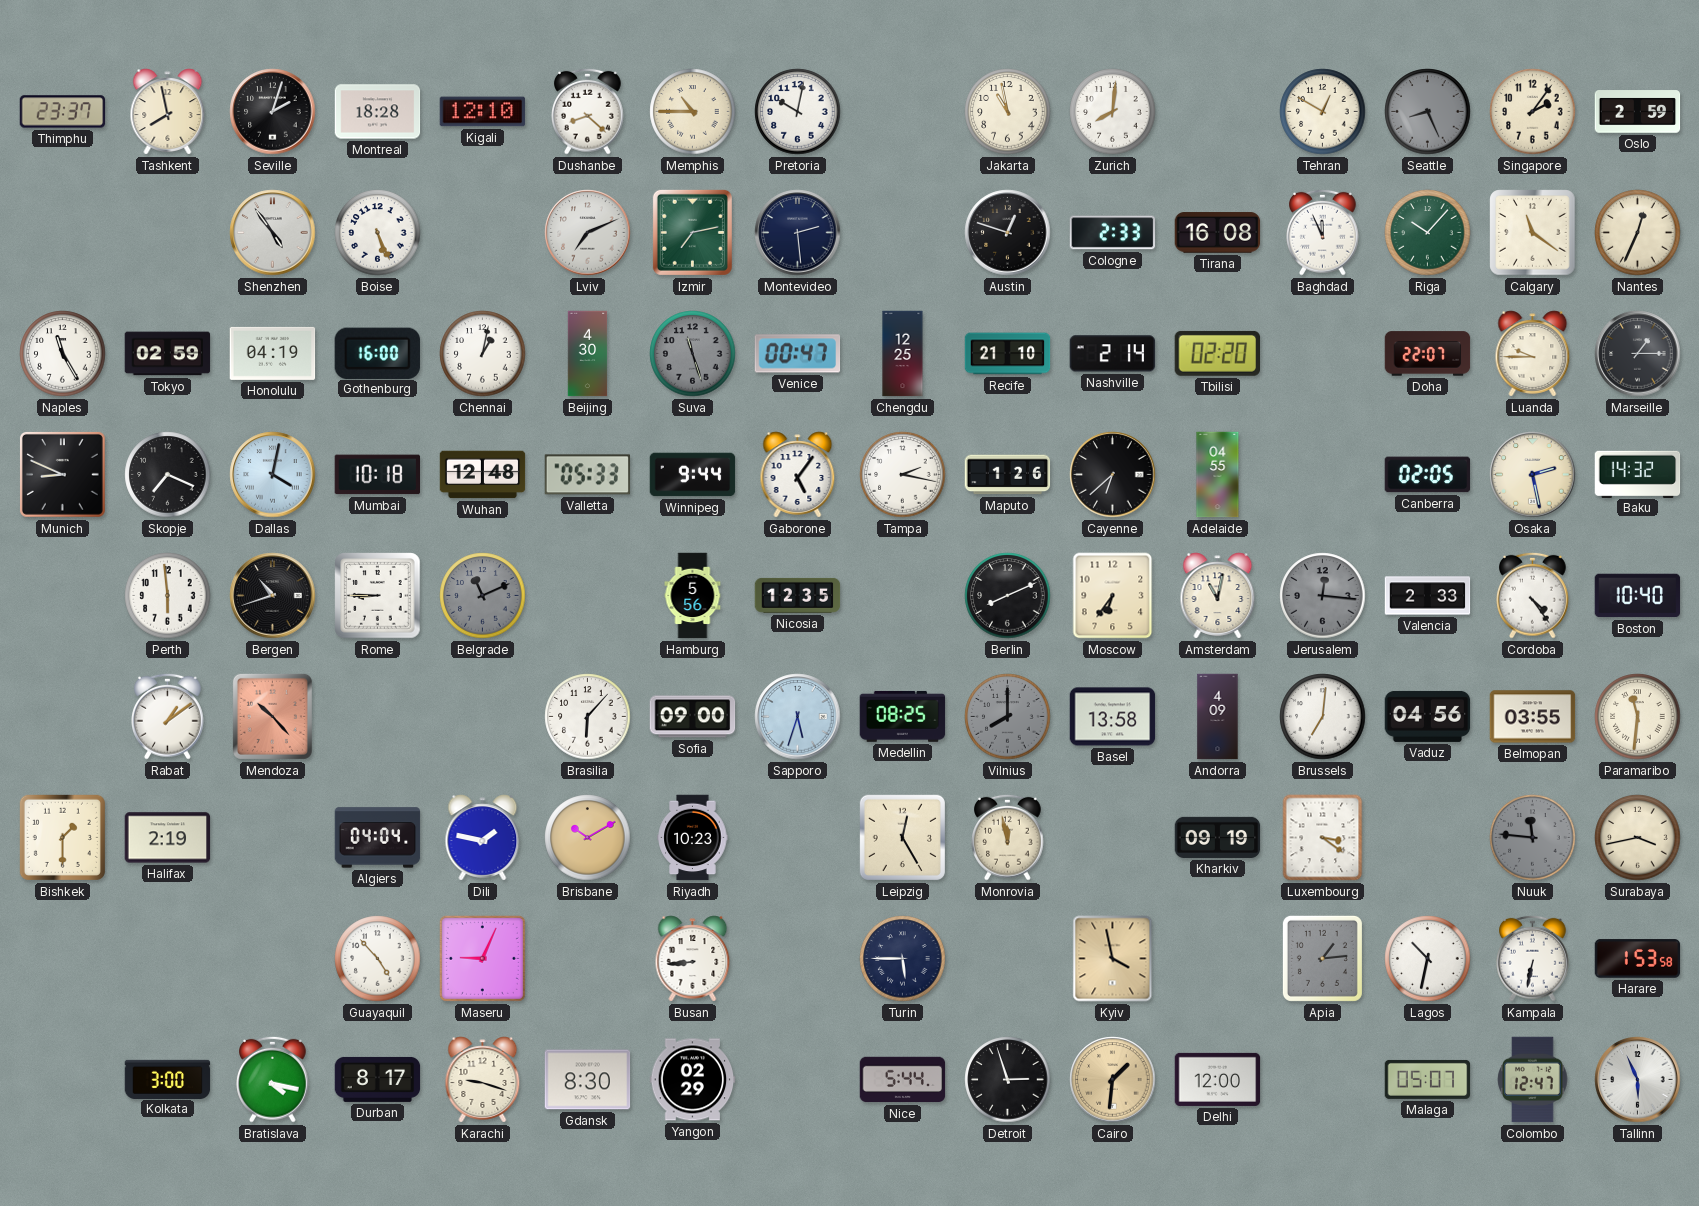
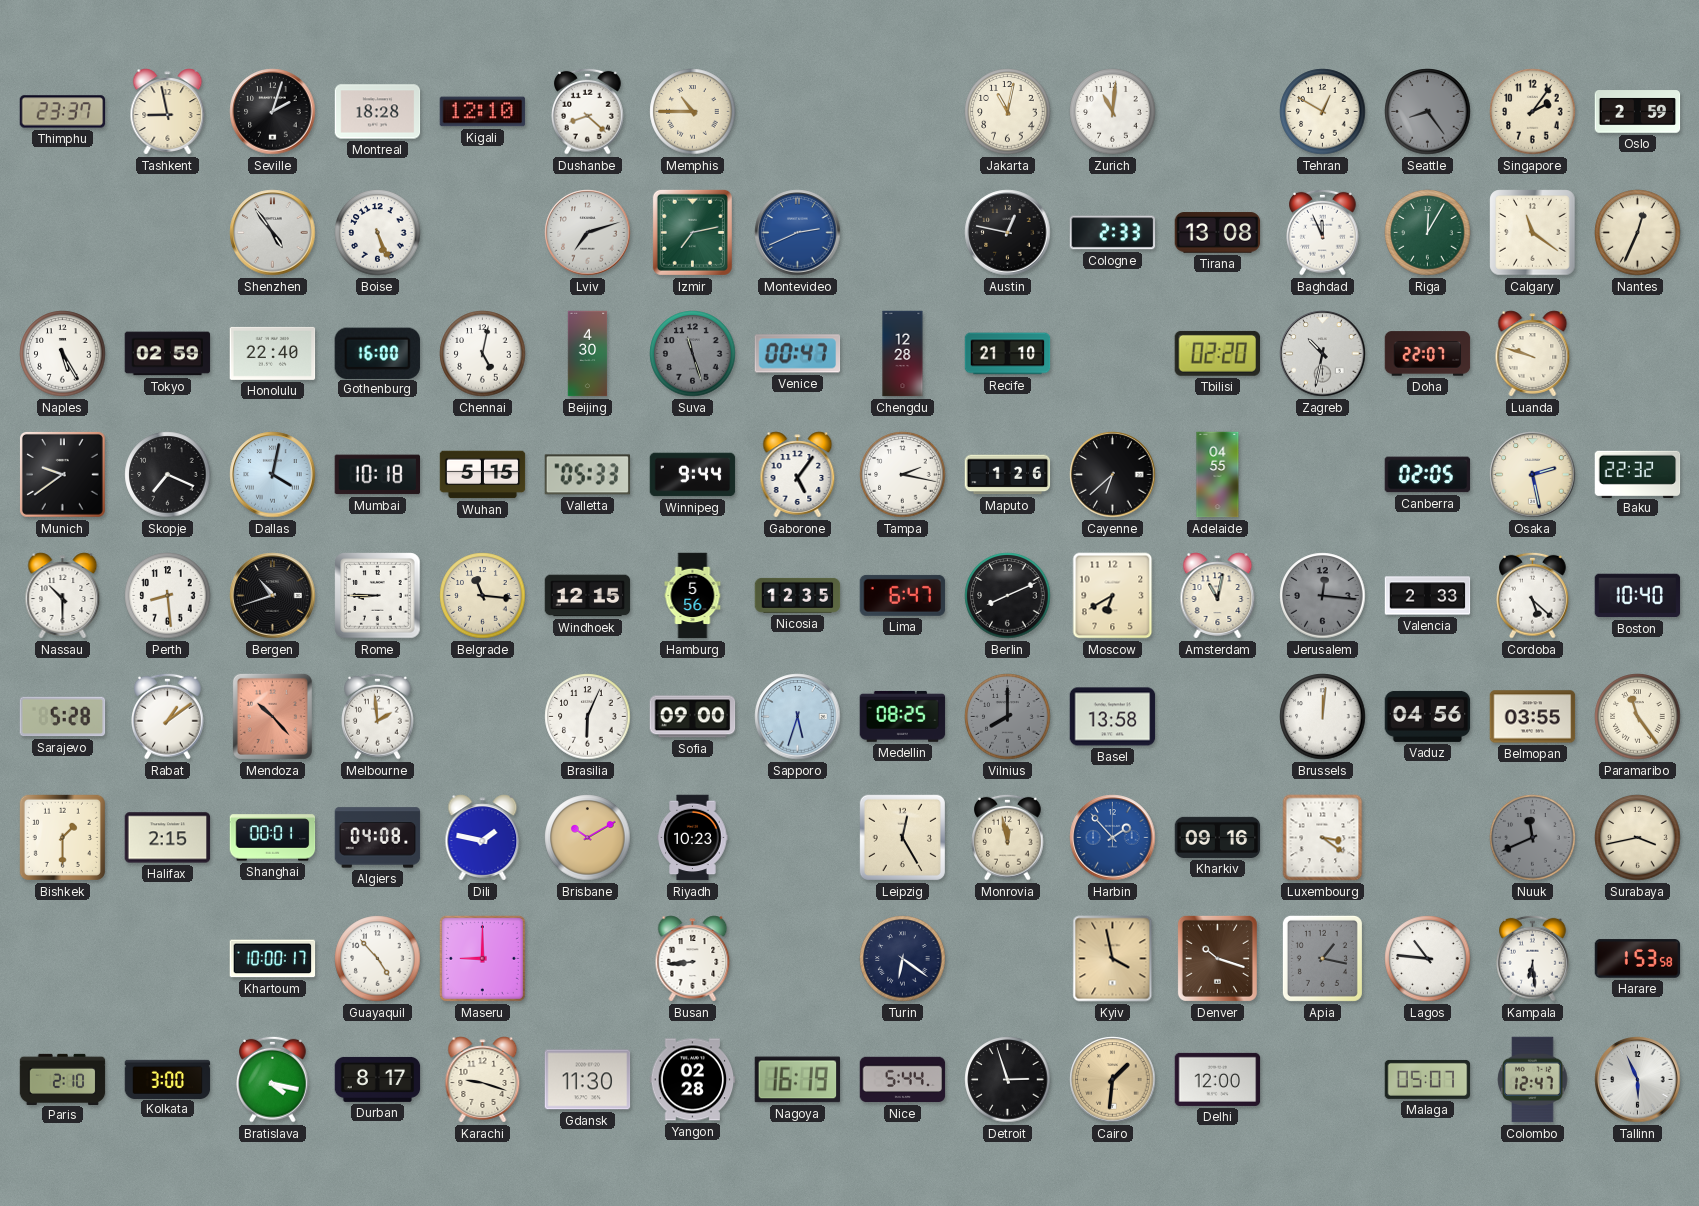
Tashkent: 7:58 -> 8:58 (168, 112)
Pretoria: 10:02 -> none (798, 112)
Jakarta: 10:58 -> 11:02 (1008, 112)
Zurich: 8:01 -> 11:01 (1113, 112)
Seattle: 8:26 -> 8:24 (1428, 112)
Lviv: 7:11 -> 7:12 (588, 233)
Montevideo: 2:29 -> 2:41 (798, 233)
Montevideo dial: navy -> blue (798, 233)
Austin: 12:48 -> 12:47 (1008, 233)
Tirana: 16:08 -> 13:08 (1218, 233)
Riga: 10:07 -> 12:05 (1428, 233)
Naples: 11:25 -> 5:25 (63, 354)
Honolulu: 04:19 -> 22:40 (273, 353)
Chennai: 1:02 -> 5:02 (483, 354)
Chengdu: 12:25 -> 12:28 (903, 354)
Nashville: 2:14 -> none (1113, 354)
Zagreb: none -> 10:32 (1323, 354)
Luanda: 9:45 -> 9:48 (1533, 354)
Marseille: 1:15 -> none (1638, 354)
Munich: 8:49 -> 9:39 (62, 474)
Wuhan: 12:48 -> 5:15 (483, 475)
Baku: 14:32 -> 22:32 (1638, 474)
Nassau: none -> 10:30 (63, 596)
Perth: 5:59 -> 8:29 (168, 596)
Belgrade: 11:11 -> 11:16 (483, 596)
Belgrade dial: grey -> cream (483, 596)
Windhoek: none -> 12:15 (588, 596)
Lima: none -> 6:47 (903, 595)
Moscow: 6:36 -> 6:40 (1113, 596)
Cordoba: 4:24 -> 5:22 (1533, 595)
Sarajevo: none -> 5:28 (63, 717)
Melbourne: none -> 1:59 (378, 716)
Brasilia: 6:07 -> 6:04 (588, 717)
Andorra: 4:09 -> none (1218, 717)
Brussels: 7:01 -> 12:01 (1323, 717)
Paramaribo: 11:31 -> 11:24 (1638, 717)
Halifax: 2:19 -> 2:15 (168, 838)
Shanghai: none -> 00:01 (273, 838)
Algiers: 04:04 -> 04:08 (378, 838)
Harbin: none -> 1:53 (1113, 838)
Kharkiv: 09:19 -> 09:16 (1218, 837)
Nuuk: 11:46 -> 11:41 (1533, 838)
Khartoum: none -> 10:00 (273, 959)
Maseru: 9:04 -> 9:00 (482, 958)
Turin: 5:45 -> 6:21 (903, 959)
Denver: none -> 10:18 (1217, 958)
Apia: 1:14 -> 1:17 (1322, 958)
Lagos: 10:32 -> 10:46 (1428, 959)
Kampala: 6:32 -> 6:29 (1533, 958)
Paris: none -> 2:10 (63, 1079)
Gdansk: 8:30 -> 11:30 (588, 1080)
Yangon: 02:29 -> 02:28 (693, 1080)
Nagoya: none -> 16:19 (798, 1080)
